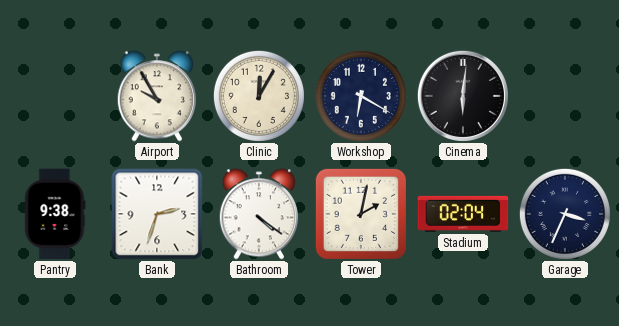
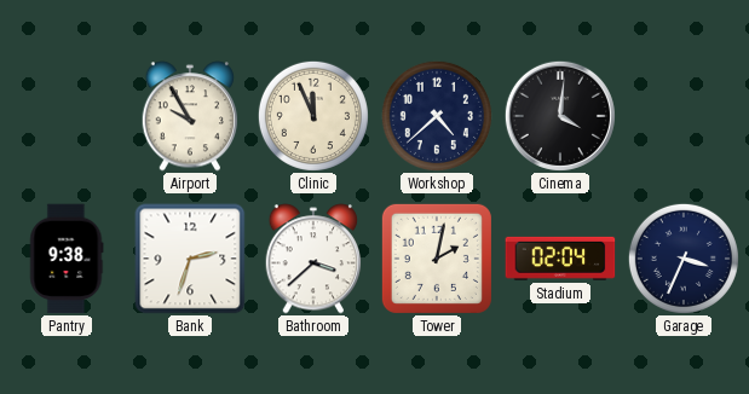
Clinic: 12:05 -> 11:56 (313, 116)
Workshop: 6:20 -> 4:38 (437, 116)
Cinema: 6:01 -> 4:01 (560, 116)
Bathroom: 4:21 -> 3:38 (313, 259)
